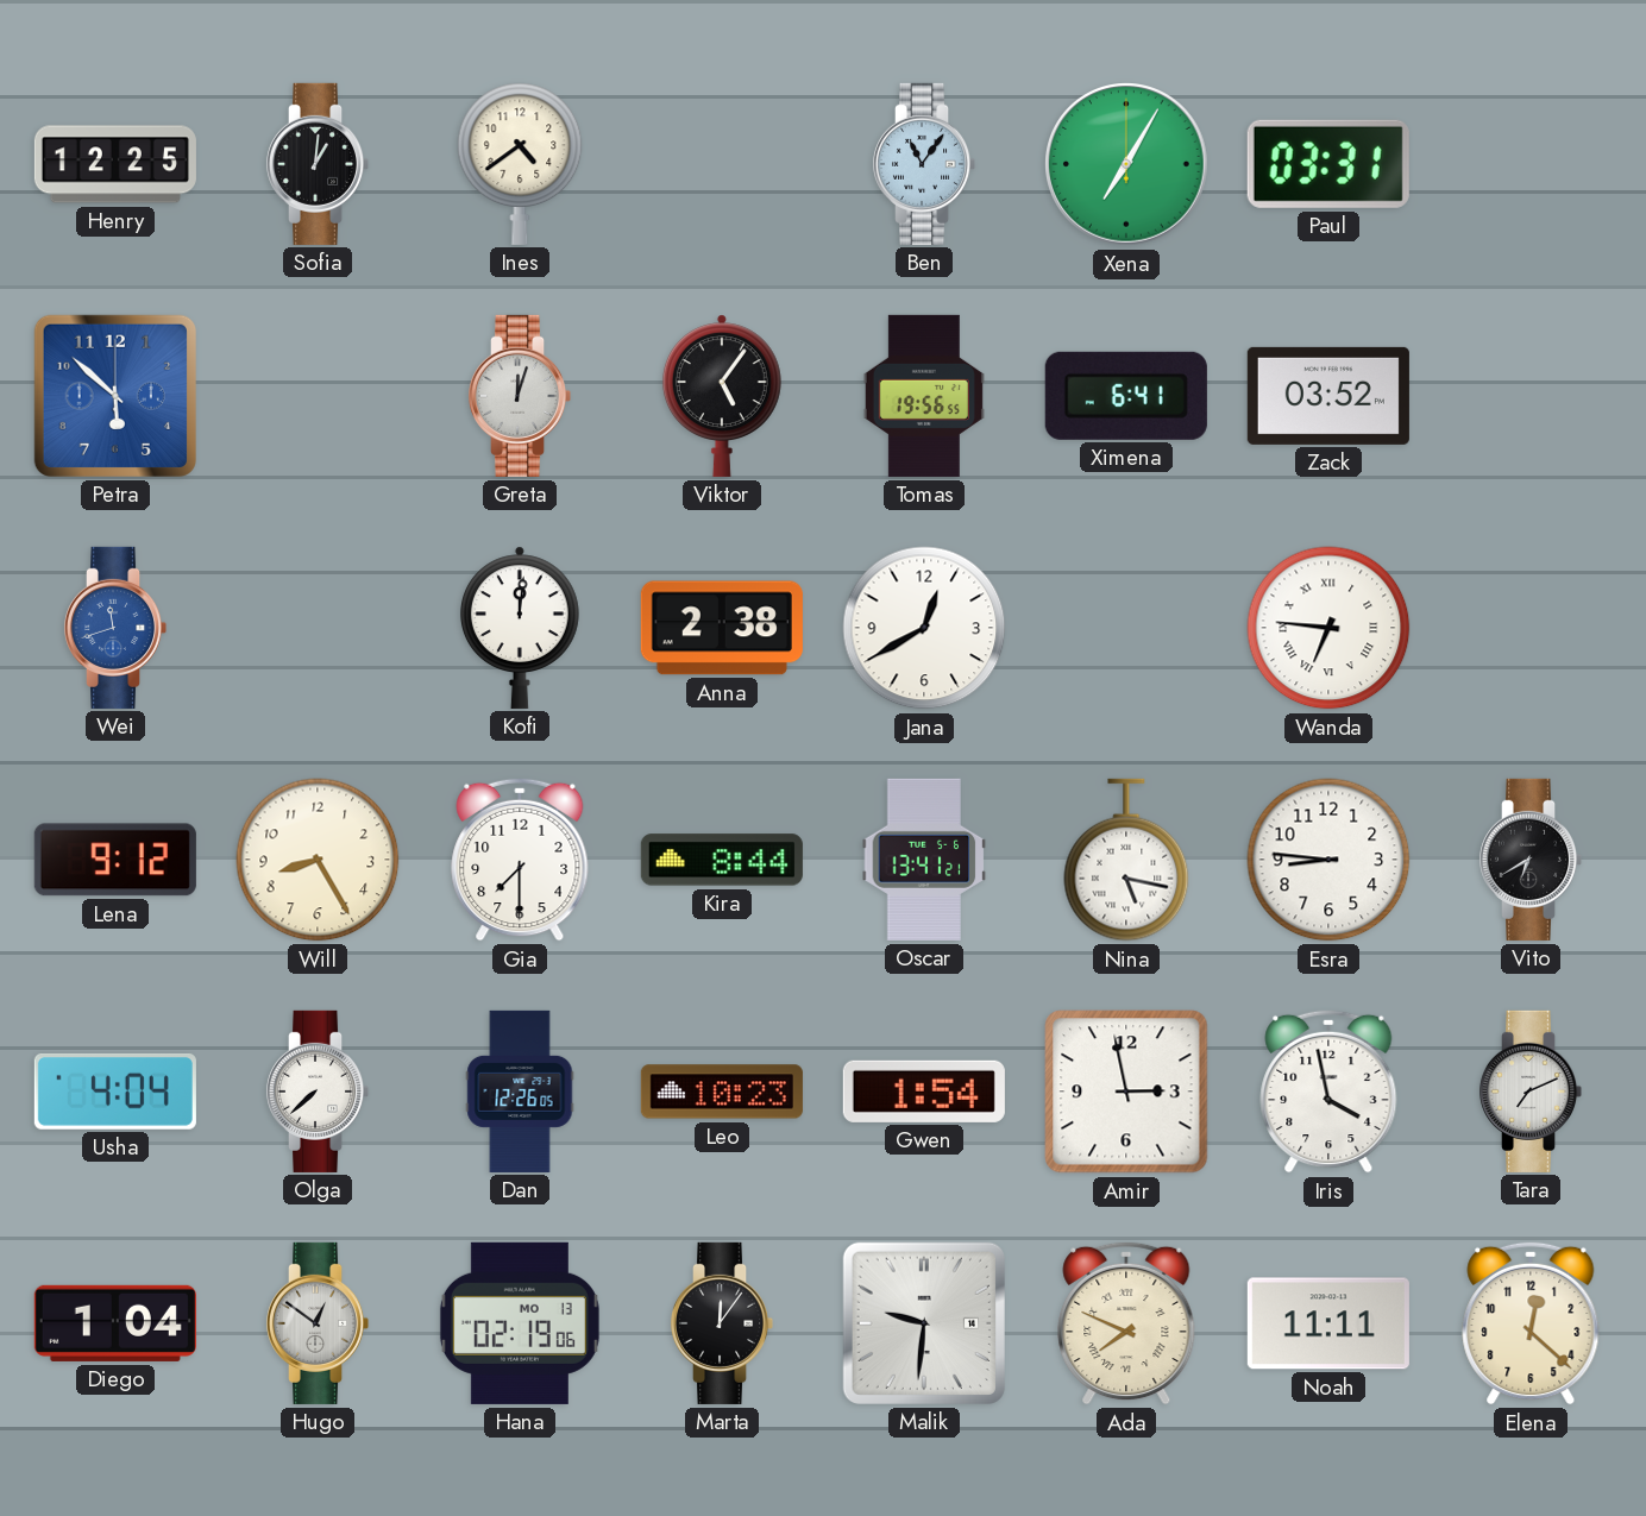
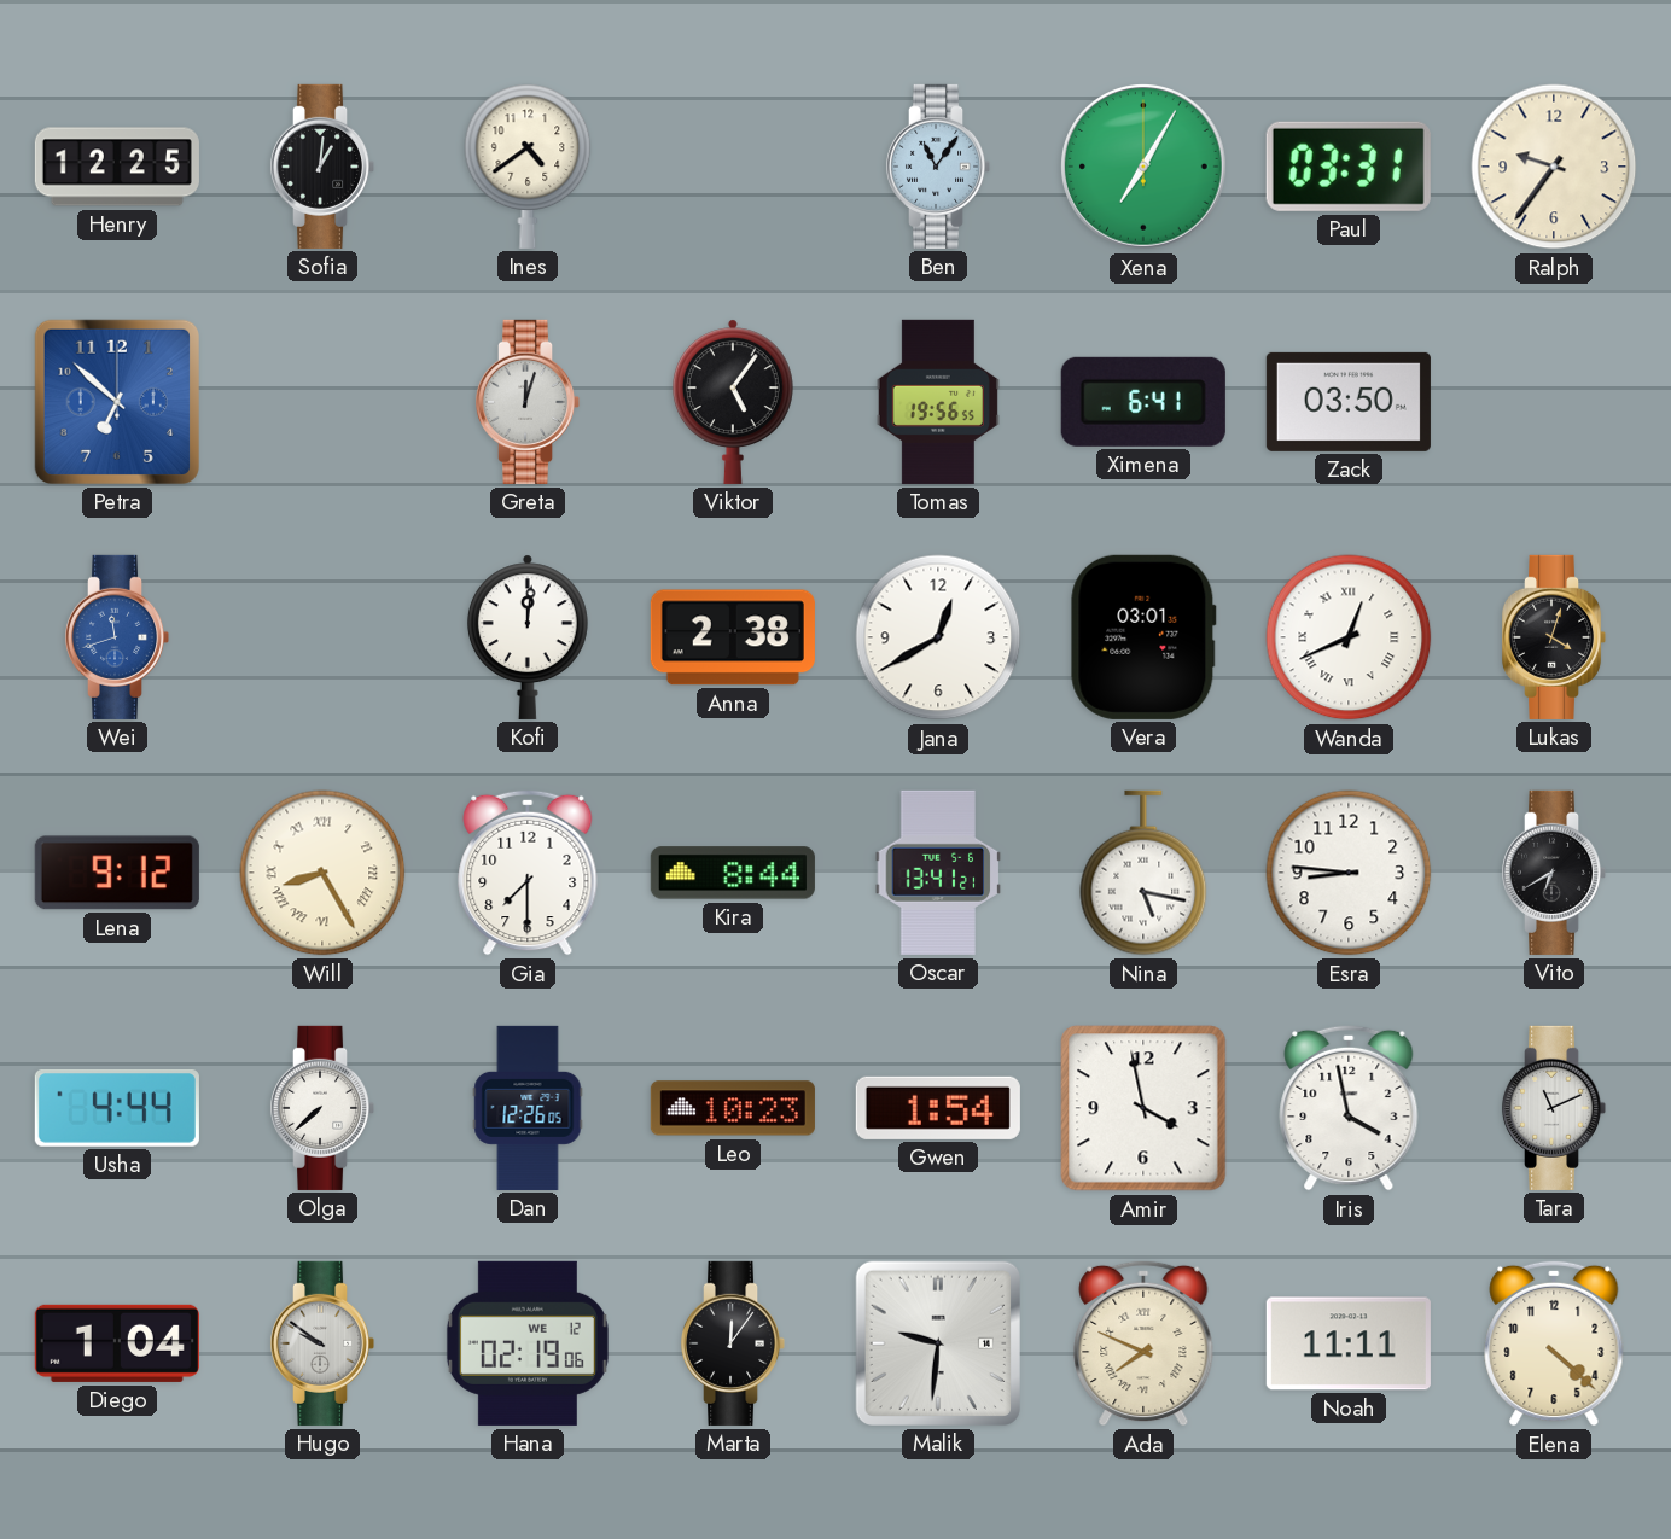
Ralph: none -> 9:36 (1554, 167)
Petra: 5:52 -> 6:52 (117, 402)
Zack: 03:52 -> 03:50 (1349, 402)
Vera: none -> 03:01 (1143, 637)
Wanda: 6:46 -> 12:41 (1349, 637)
Lukas: none -> 4:03 (1554, 637)
Will numerals: Arabic -> Roman (322, 873)
Usha: 4:04 -> 4:44 (117, 1108)
Amir: 2:58 -> 3:58 (1143, 1108)
Tara: 7:11 -> 11:11 (1554, 1108)
Hugo: 12:51 -> 9:51 (322, 1343)
Hana date: MO 13 -> WE 12 (528, 1343)
Elena: 12:22 -> 4:22 (1554, 1343)
